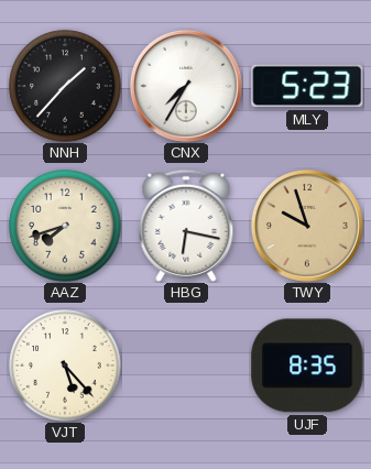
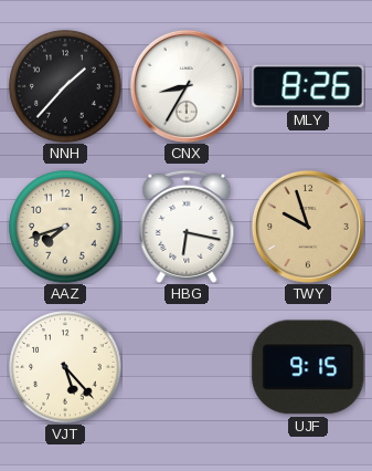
CNX: 7:35 -> 8:35 (187, 86)
MLY: 5:23 -> 8:26 (308, 86)
UJF: 8:35 -> 9:15 (308, 367)
